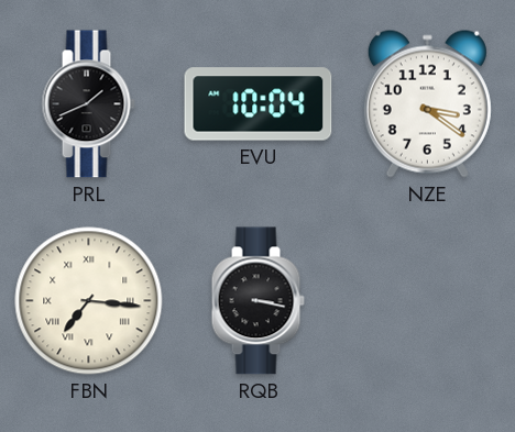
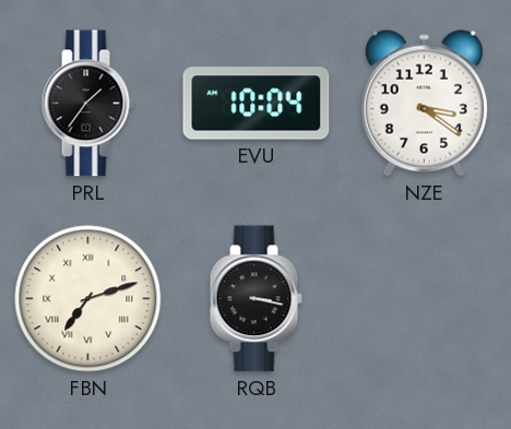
PRL: 1:41 -> 1:36 (87, 104)
FBN: 7:16 -> 7:12 (88, 299)
